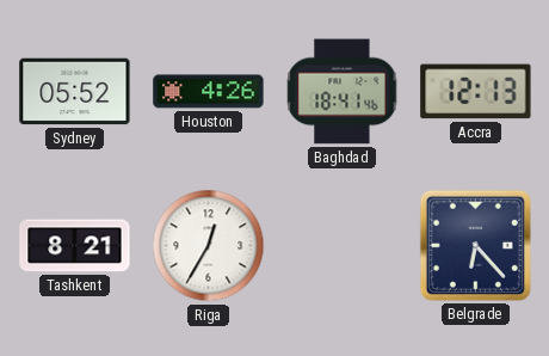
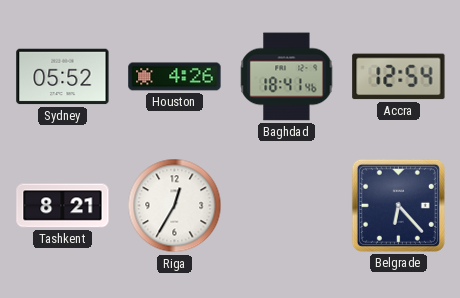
Accra: 12:13 -> 12:54 (399, 77)
